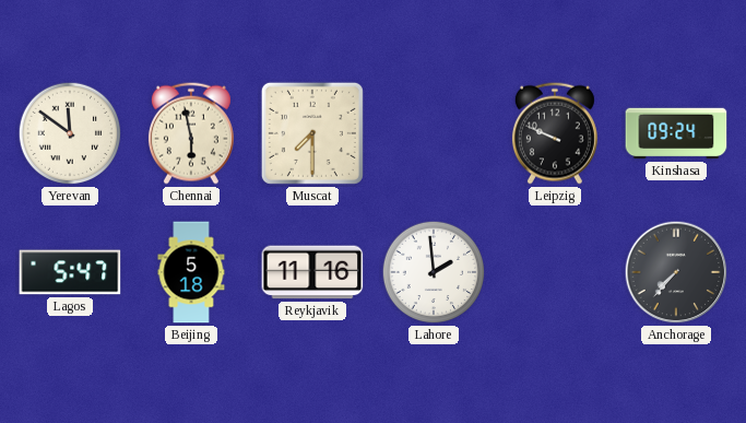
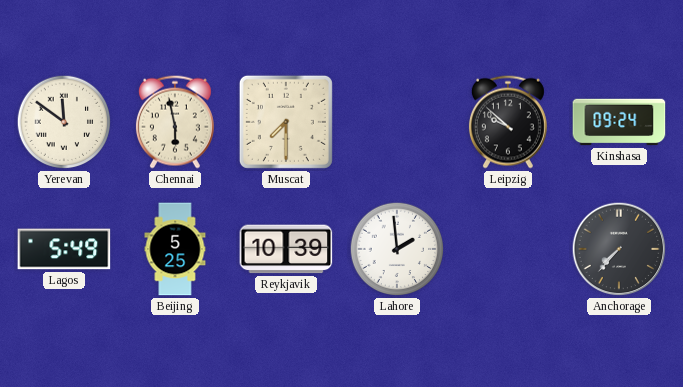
Leipzig: 9:49 -> 9:52 (508, 122)
Lagos: 5:47 -> 5:49 (64, 249)
Beijing: 5:18 -> 5:25 (175, 249)
Reykjavik: 11:16 -> 10:39 (286, 249)
